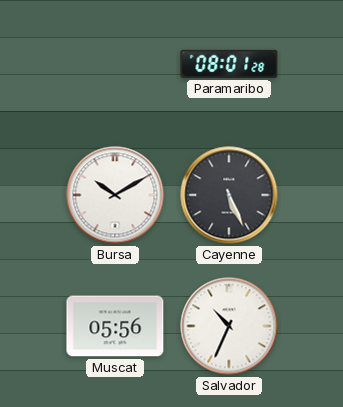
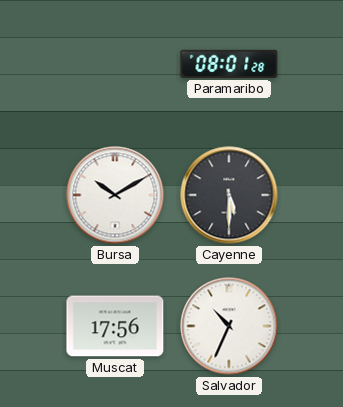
Cayenne: 5:26 -> 5:30 (229, 195)
Muscat: 05:56 -> 17:56 (115, 326)
